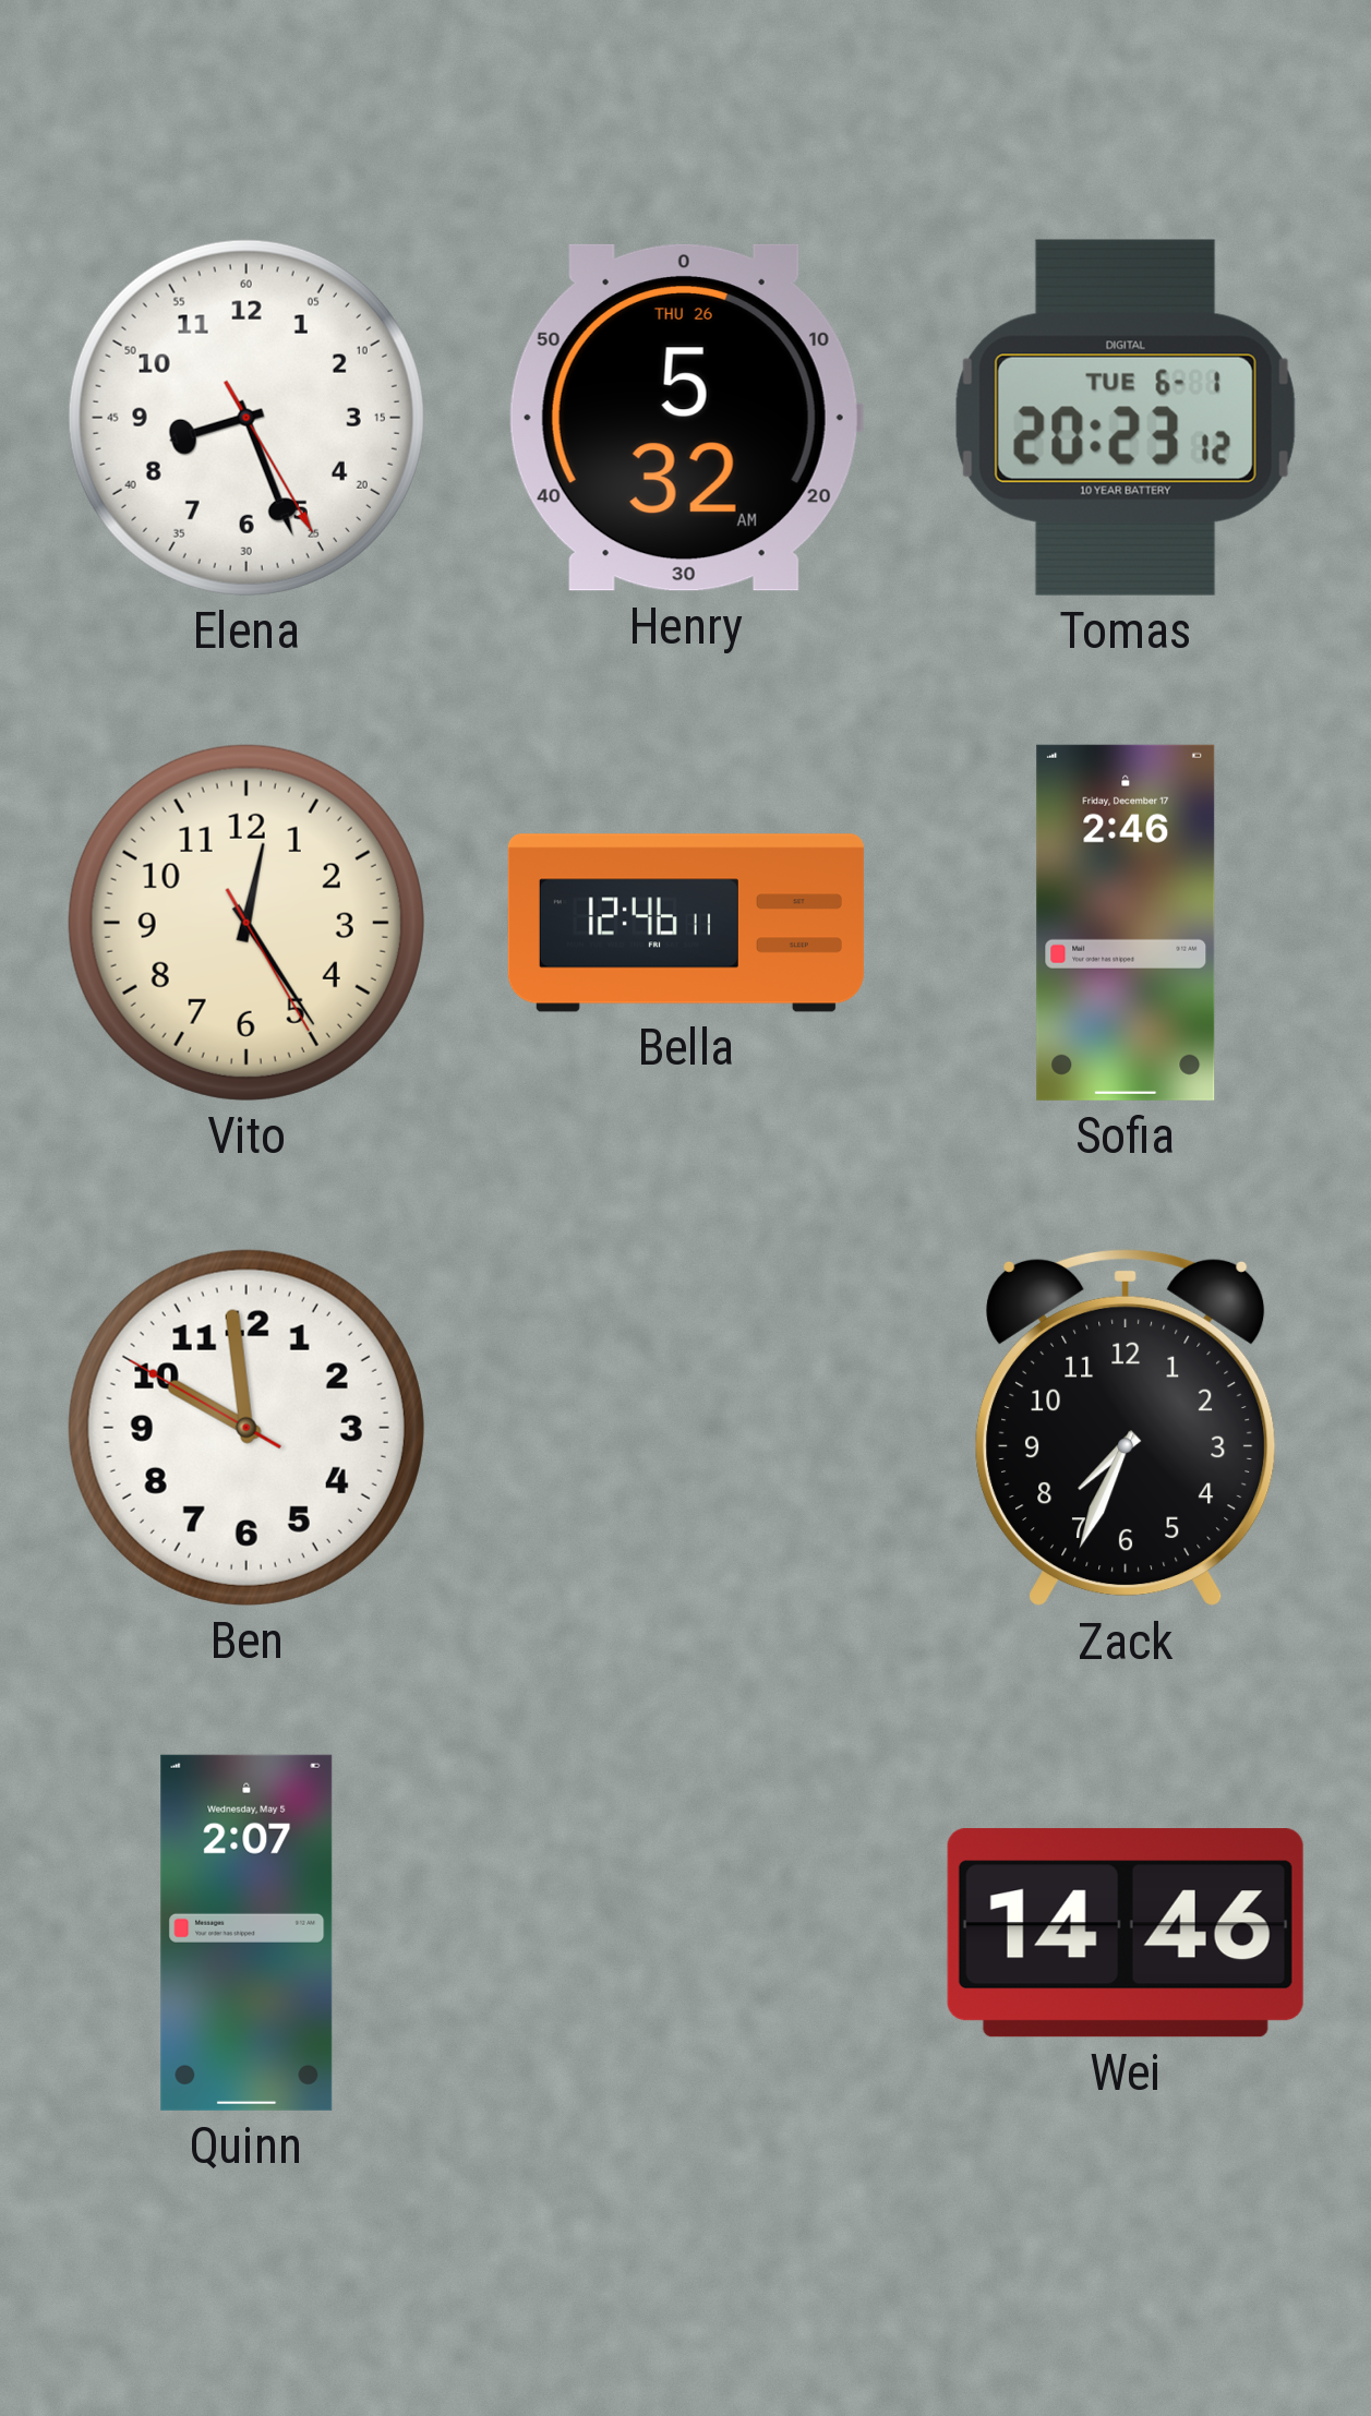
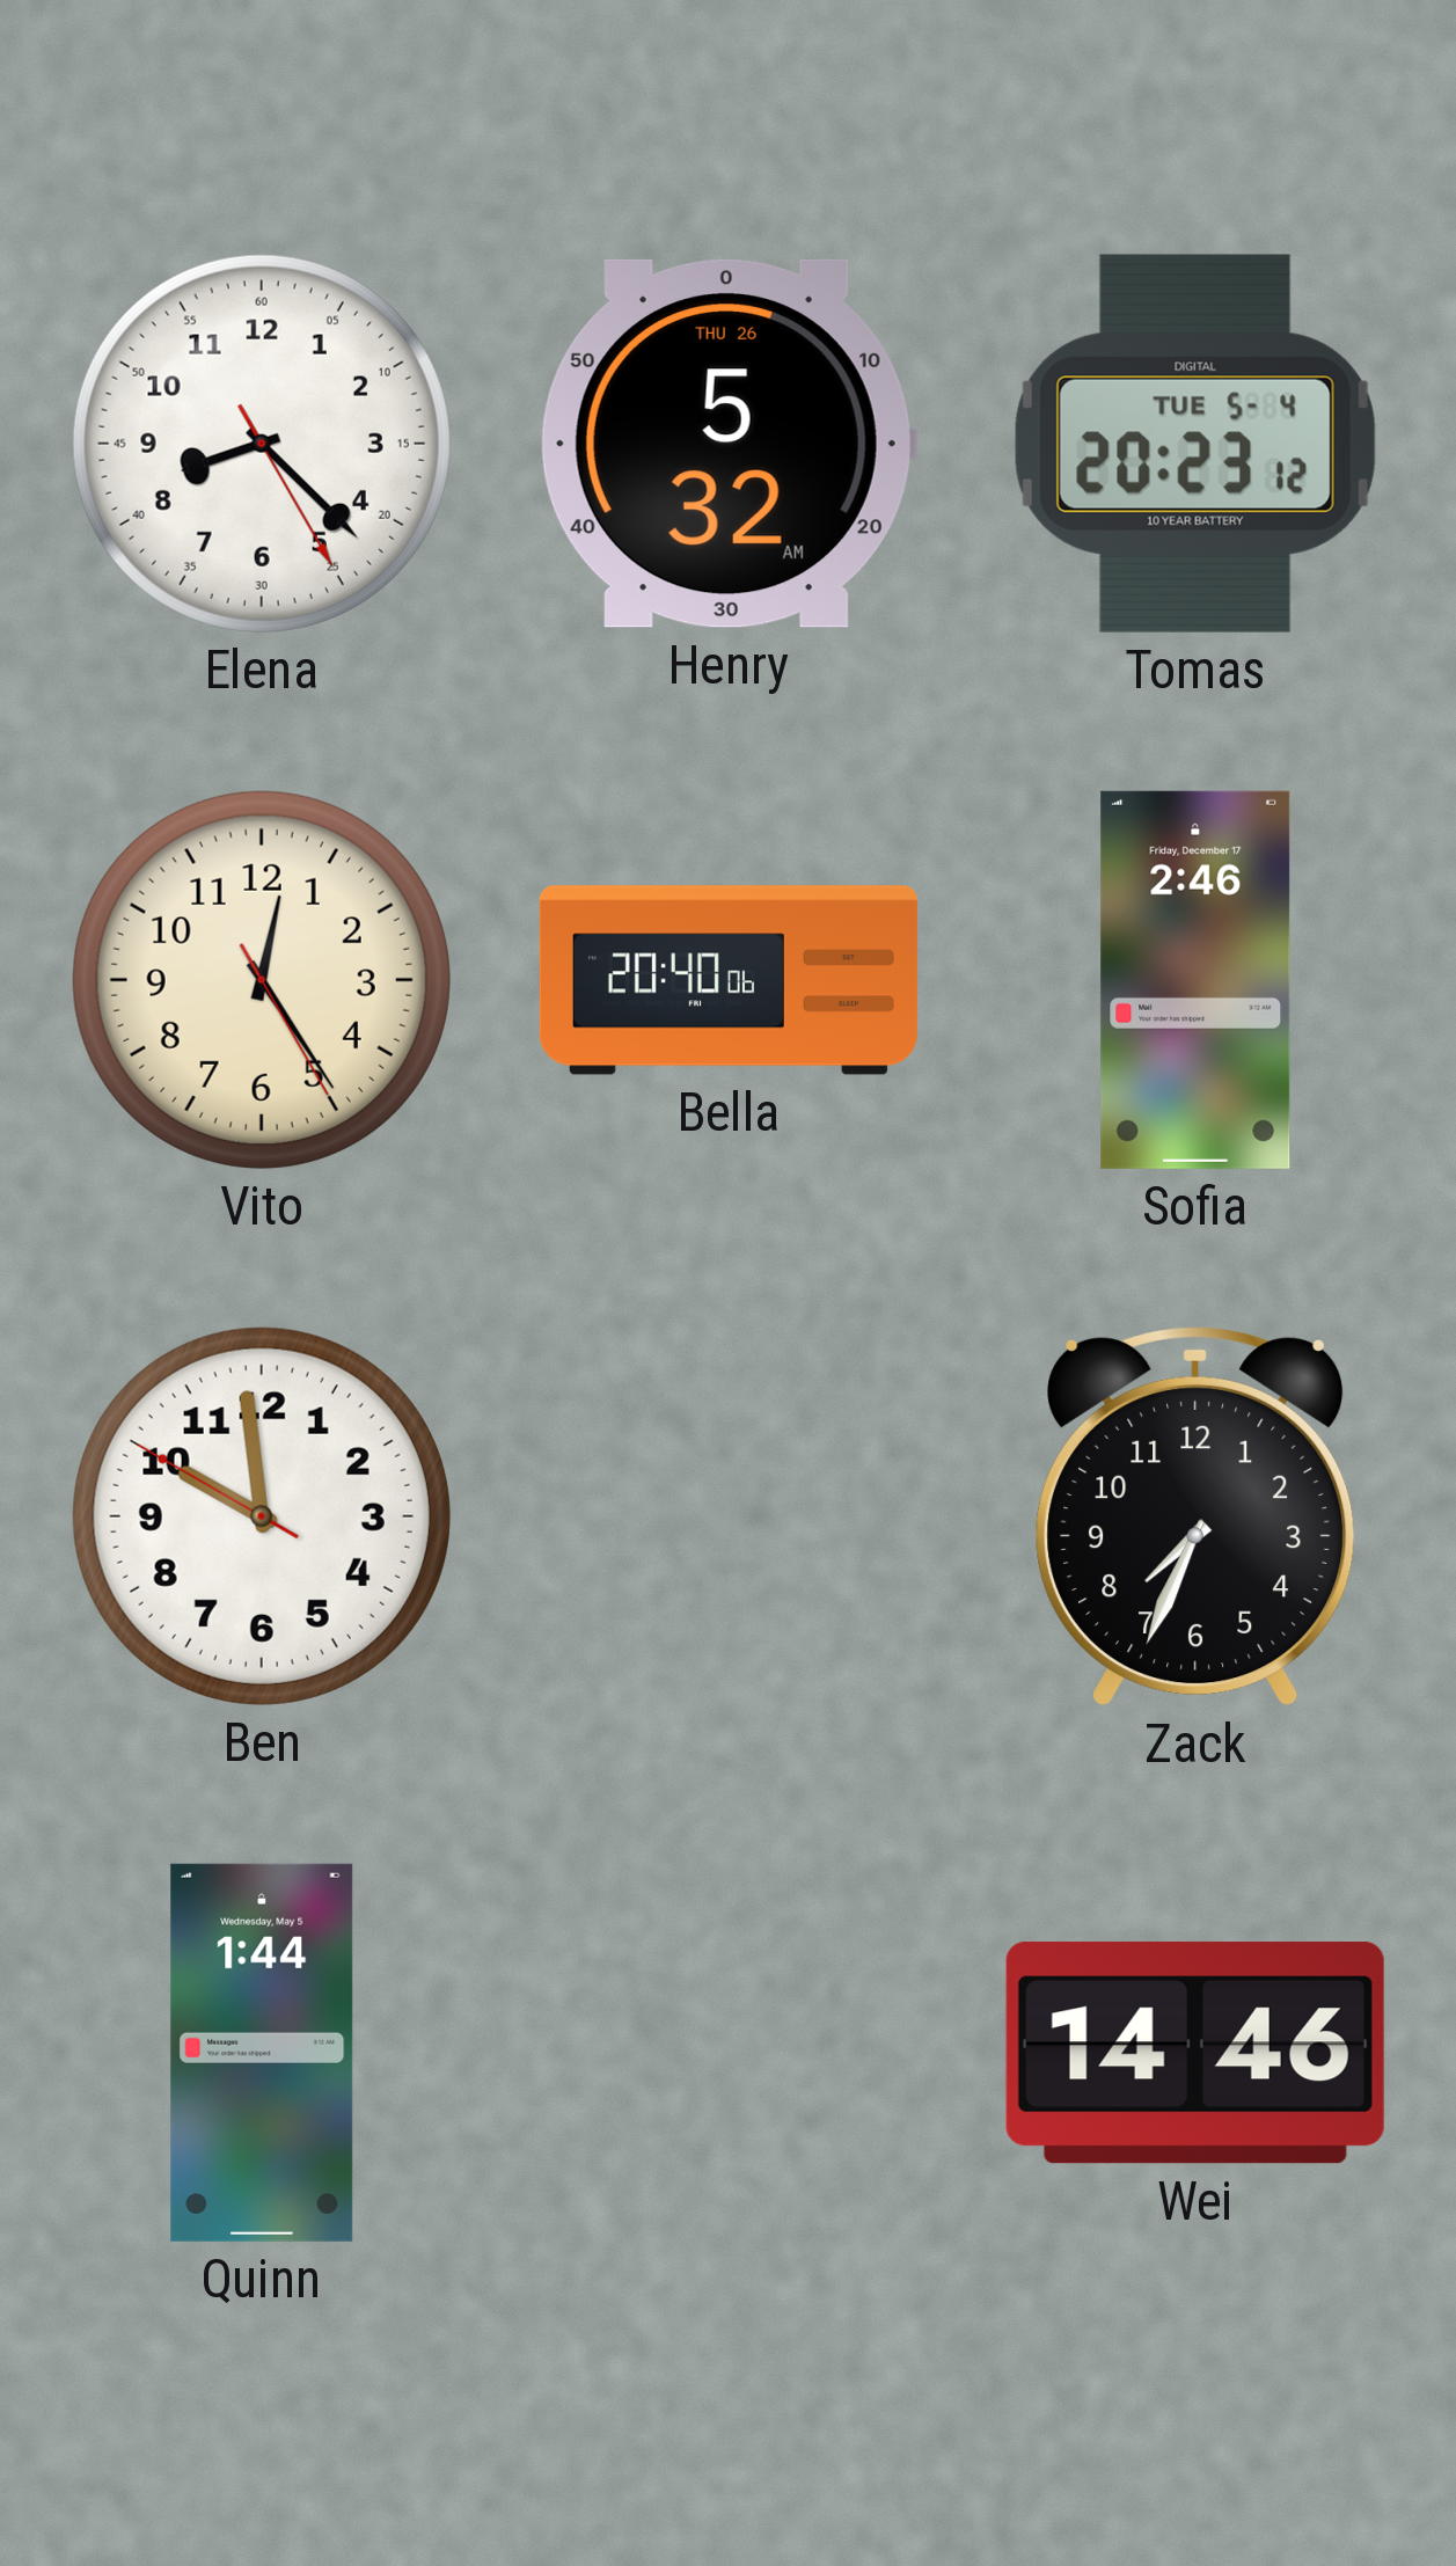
Elena: 8:26 -> 8:22 (262, 444)
Tomas date: TUE 6-1 -> TUE 5-4 (1195, 444)
Bella: 12:46 -> 20:40 (729, 980)
Quinn: 2:07 -> 1:44 (262, 2053)
